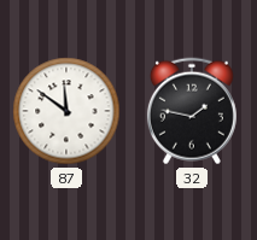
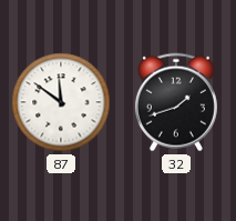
32: 1:47 -> 1:42 (176, 102)
